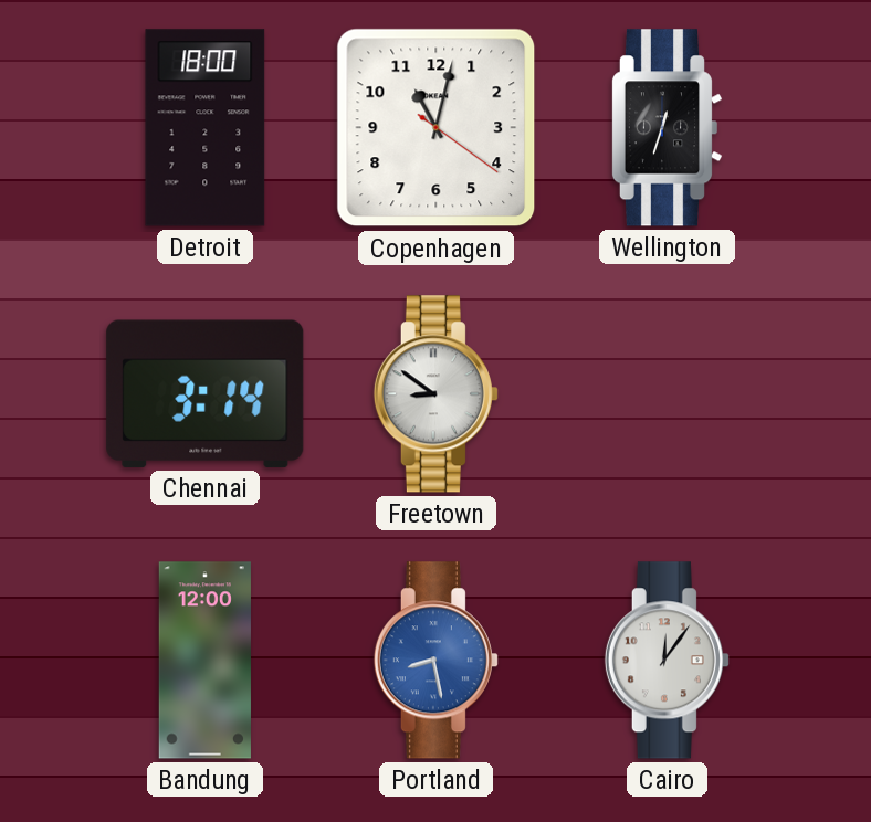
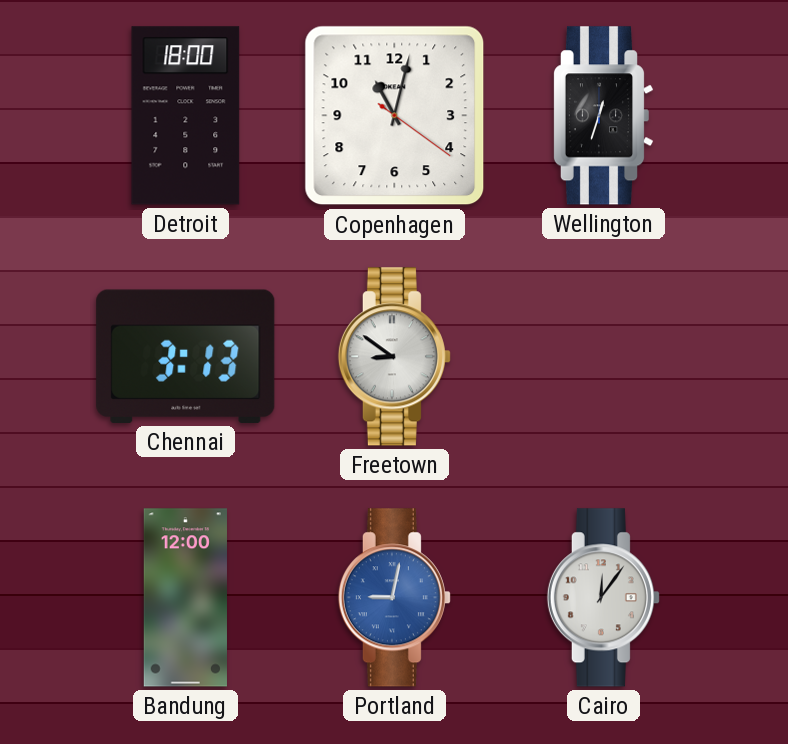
Chennai: 3:14 -> 3:13 (186, 356)
Portland: 8:28 -> 9:02 (394, 598)
